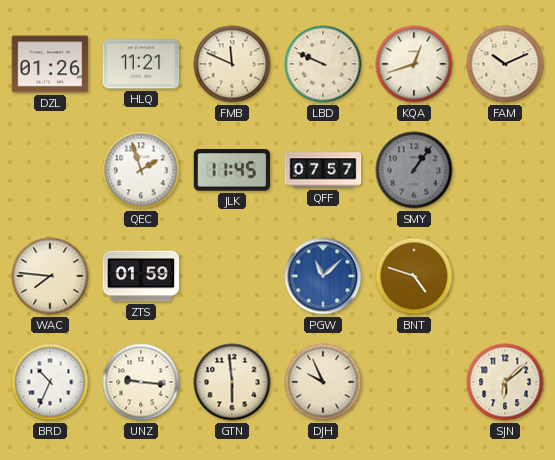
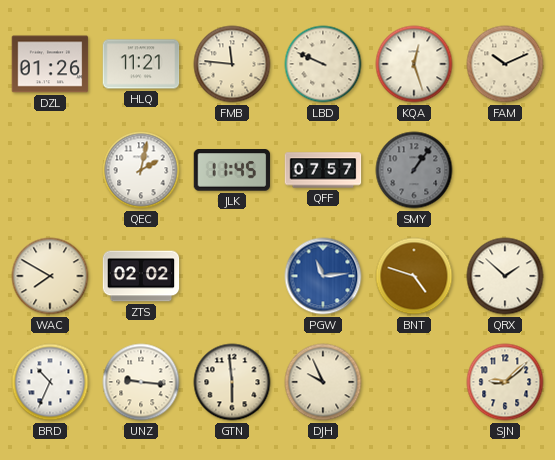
FMB: 11:49 -> 11:46 (232, 64)
KQA: 12:42 -> 12:27 (414, 64)
QEC: 1:57 -> 2:02 (141, 170)
WAC: 7:46 -> 7:50 (50, 276)
ZTS: 01:59 -> 02:02 (141, 276)
PGW: 11:08 -> 11:14 (323, 276)
QRX: none -> 1:52 (505, 276)
SJN: 6:08 -> 9:08 (505, 382)
